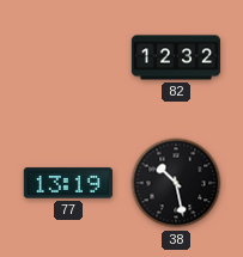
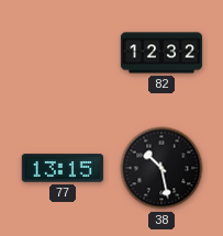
77: 13:19 -> 13:15 (63, 168)
